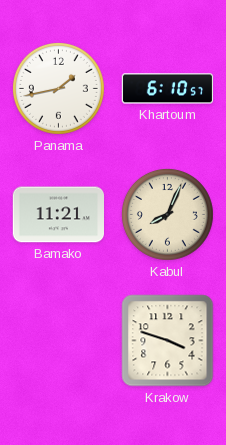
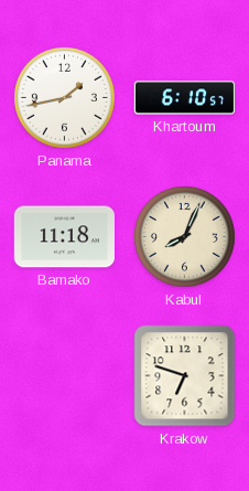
Bamako: 11:21 -> 11:18 (64, 237)
Krakow: 3:48 -> 6:48 (185, 376)
